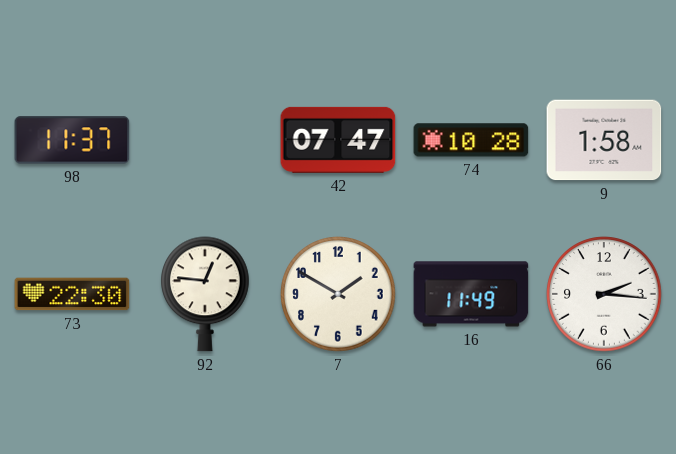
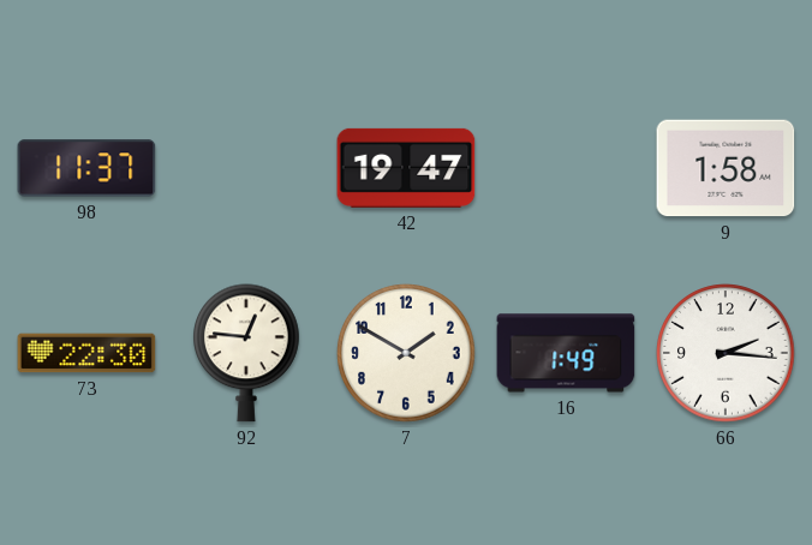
42: 07:47 -> 19:47 (406, 168)
74: 10:28 -> none (471, 140)
16: 11:49 -> 1:49 (566, 353)
